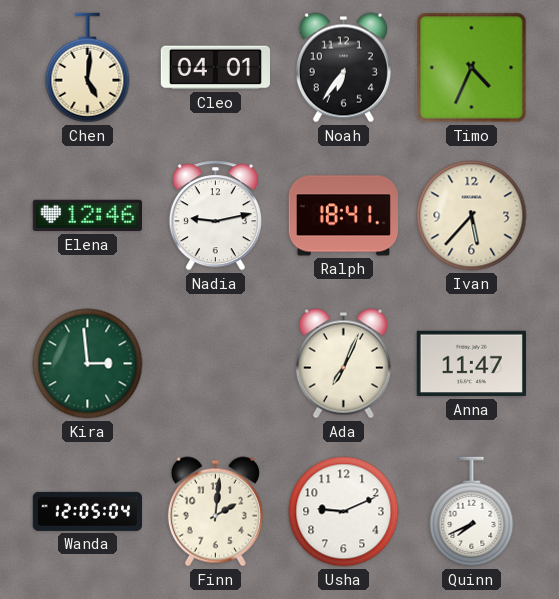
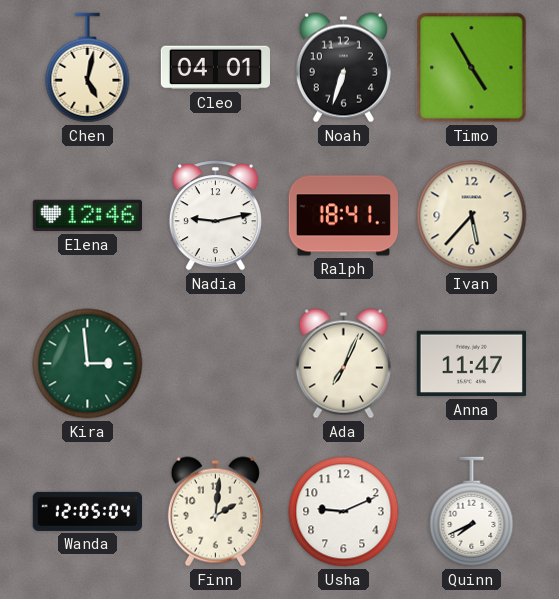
Chen: 5:01 -> 5:02 (88, 68)
Noah: 6:36 -> 6:33 (343, 68)
Timo: 4:34 -> 4:55 (472, 68)
